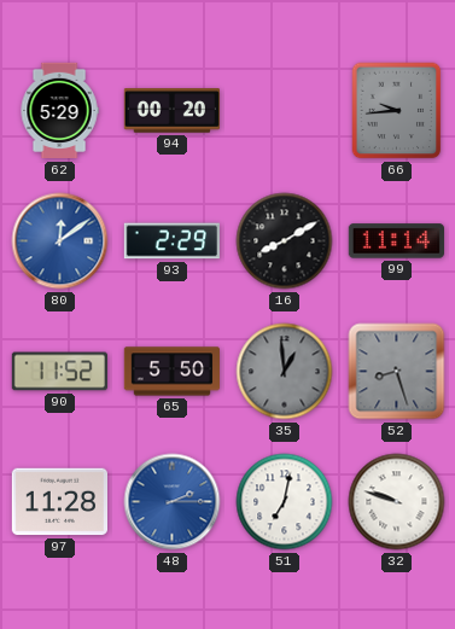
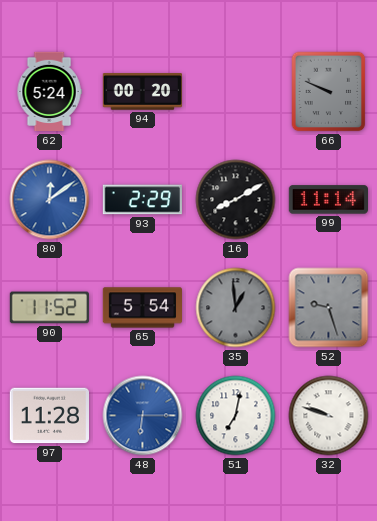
62: 5:29 -> 5:24 (49, 92)
66: 9:44 -> 9:49 (329, 92)
65: 5:50 -> 5:54 (142, 308)
52: 8:27 -> 9:27 (329, 308)
48: 2:15 -> 6:15 (143, 416)
